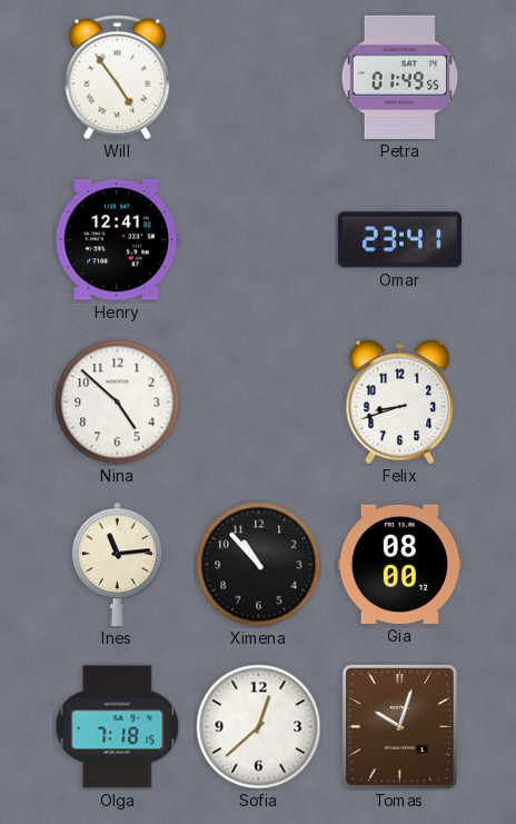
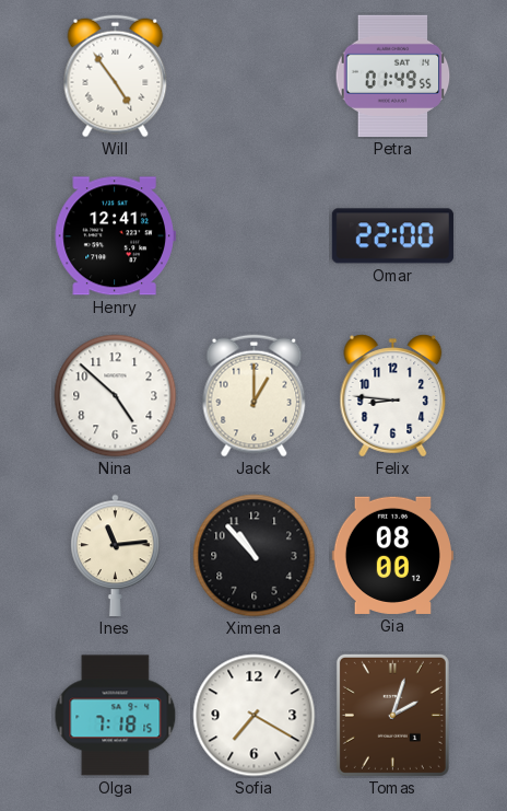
Omar: 23:41 -> 22:00 (392, 236)
Jack: none -> 1:00 (255, 396)
Felix: 8:42 -> 8:46 (393, 396)
Sofia: 12:38 -> 7:20 (255, 716)
Tomas: 10:03 -> 2:03 (392, 715)
